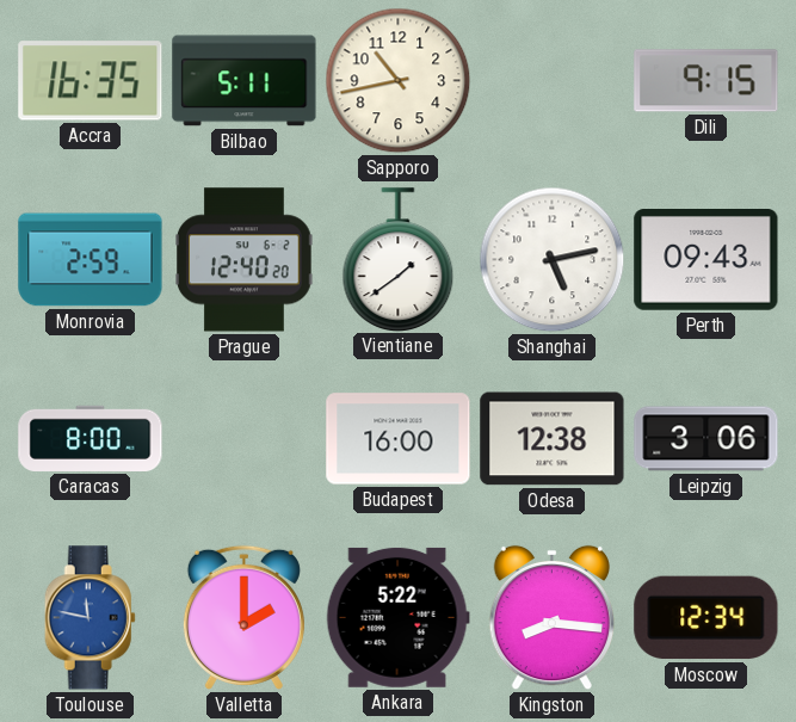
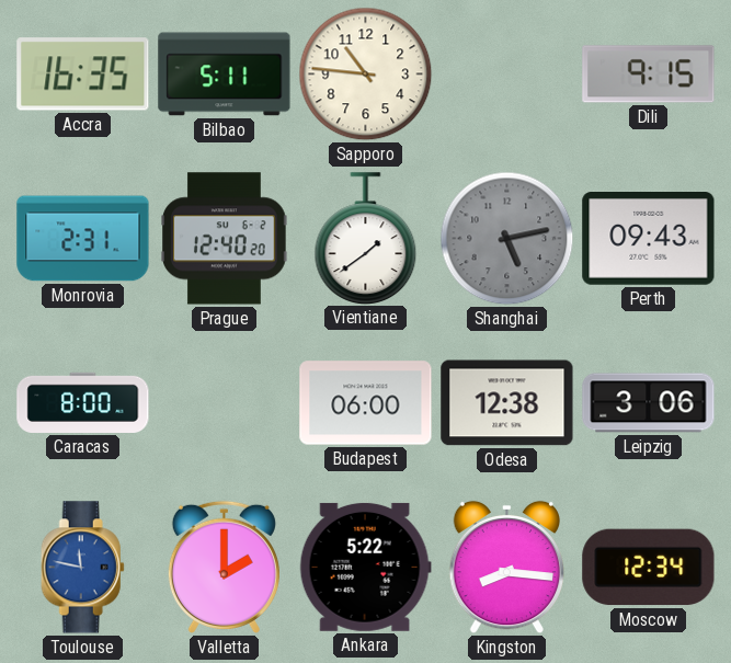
Sapporo: 10:43 -> 10:46 (366, 75)
Monrovia: 2:59 -> 2:31 (83, 239)
Shanghai dial: white -> grey (507, 239)
Budapest: 16:00 -> 06:00 (366, 403)
